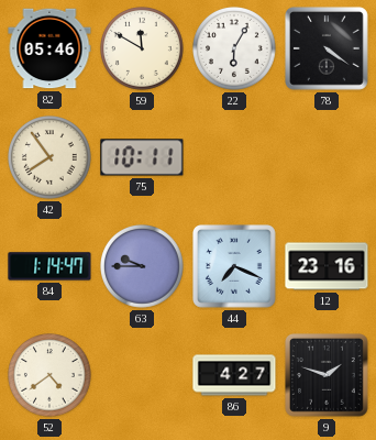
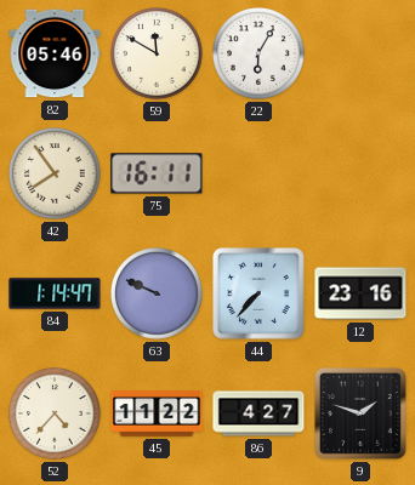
78: 4:21 -> none (328, 50)
75: 10:11 -> 16:11 (157, 173)
63: 9:45 -> 9:49 (157, 295)
44: 7:19 -> 7:37 (260, 295)
52: 4:39 -> 4:37 (55, 415)
45: none -> 11:22 (157, 413)
